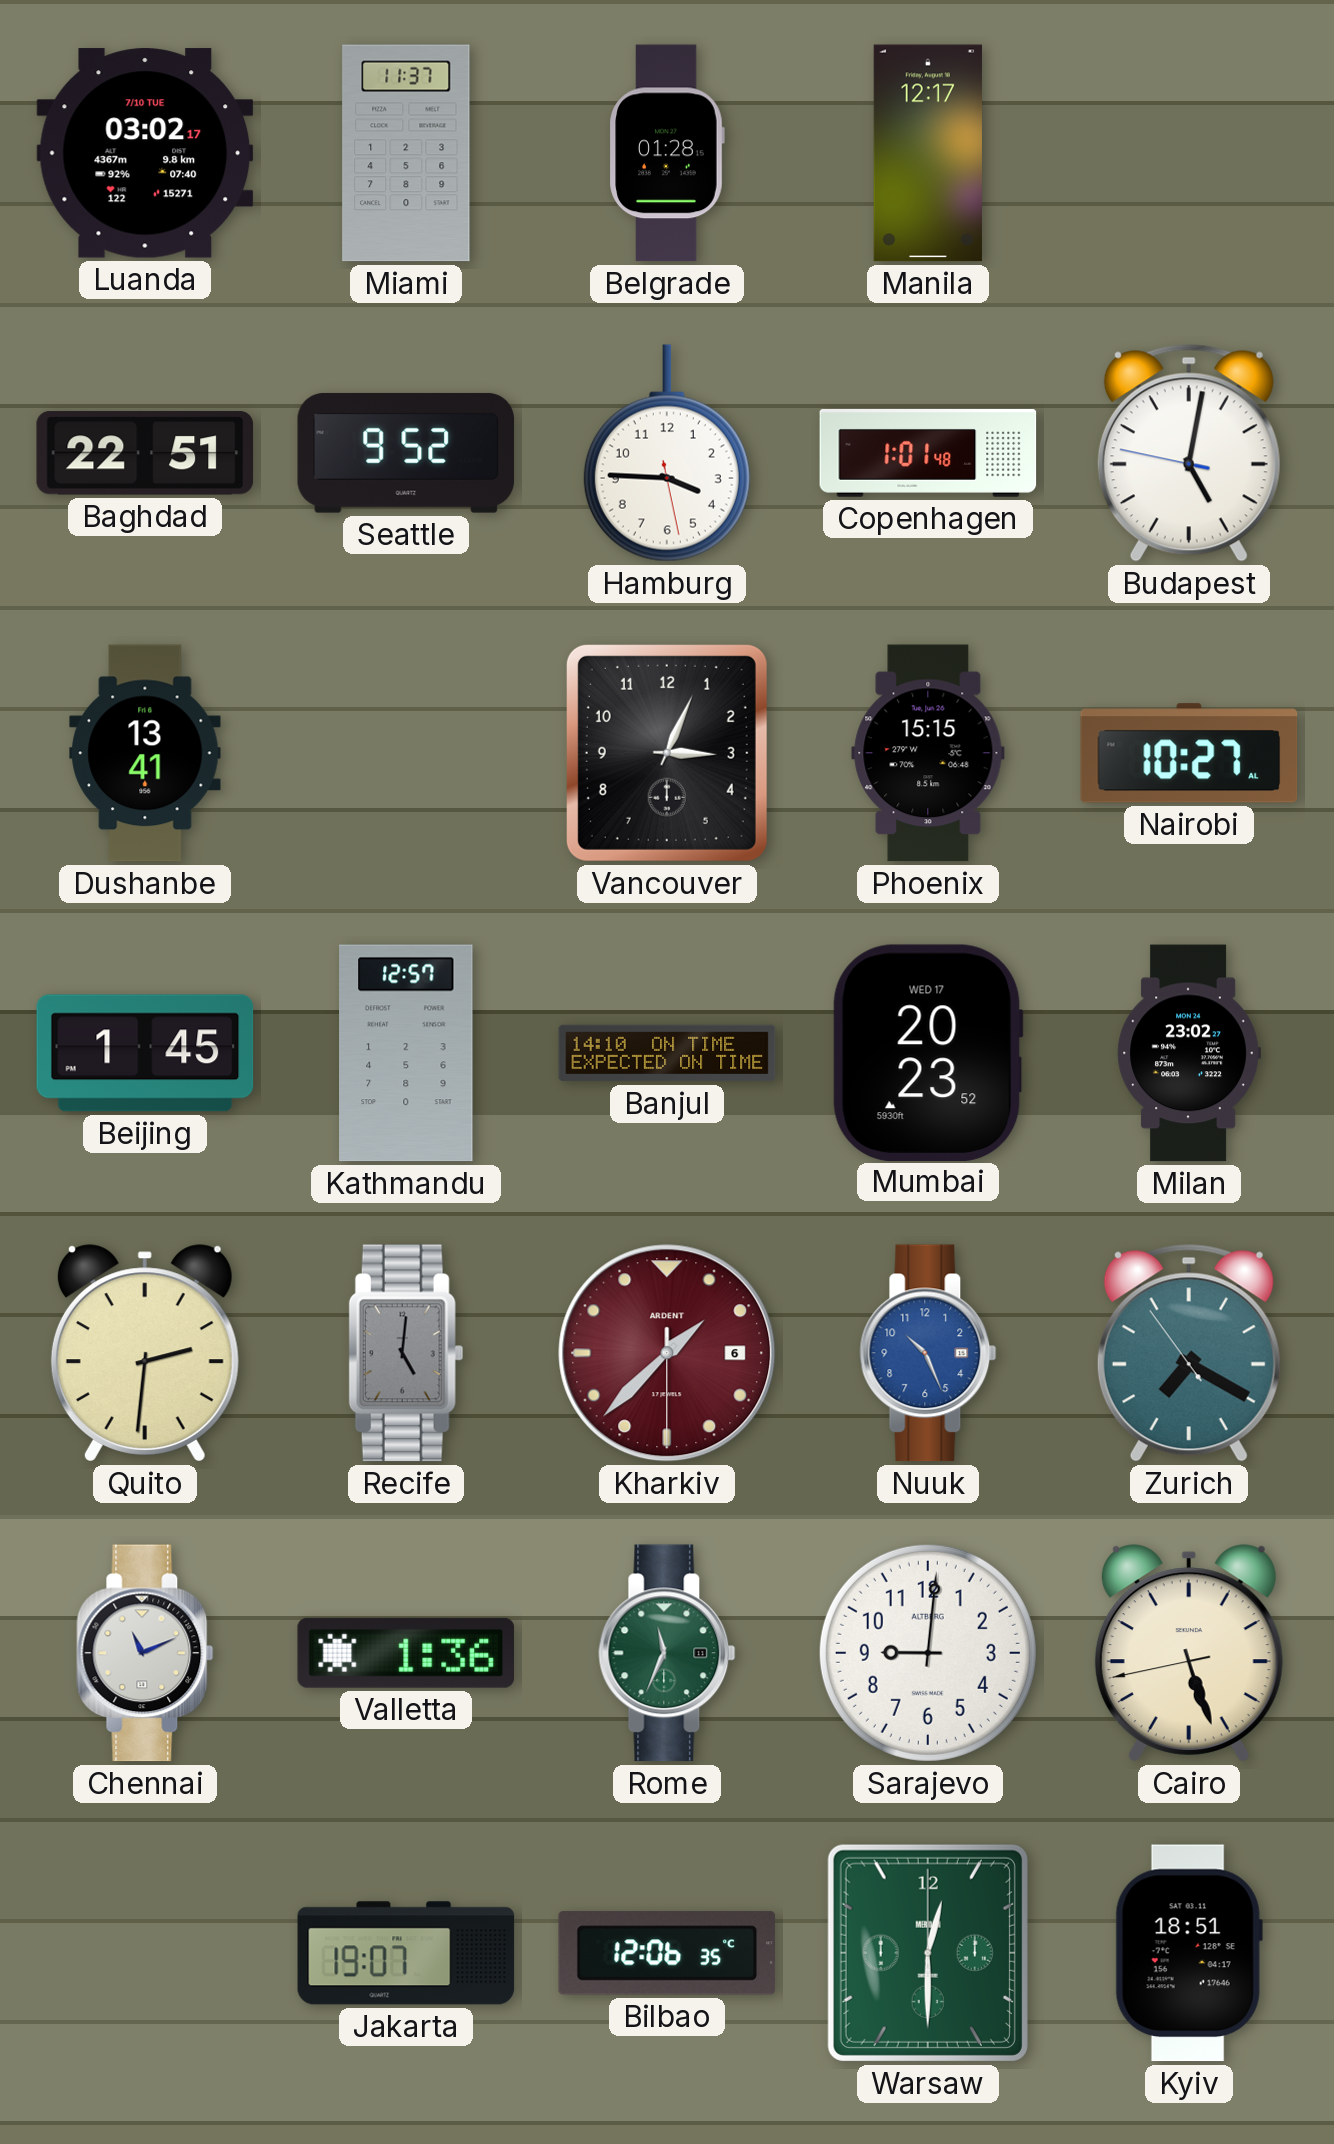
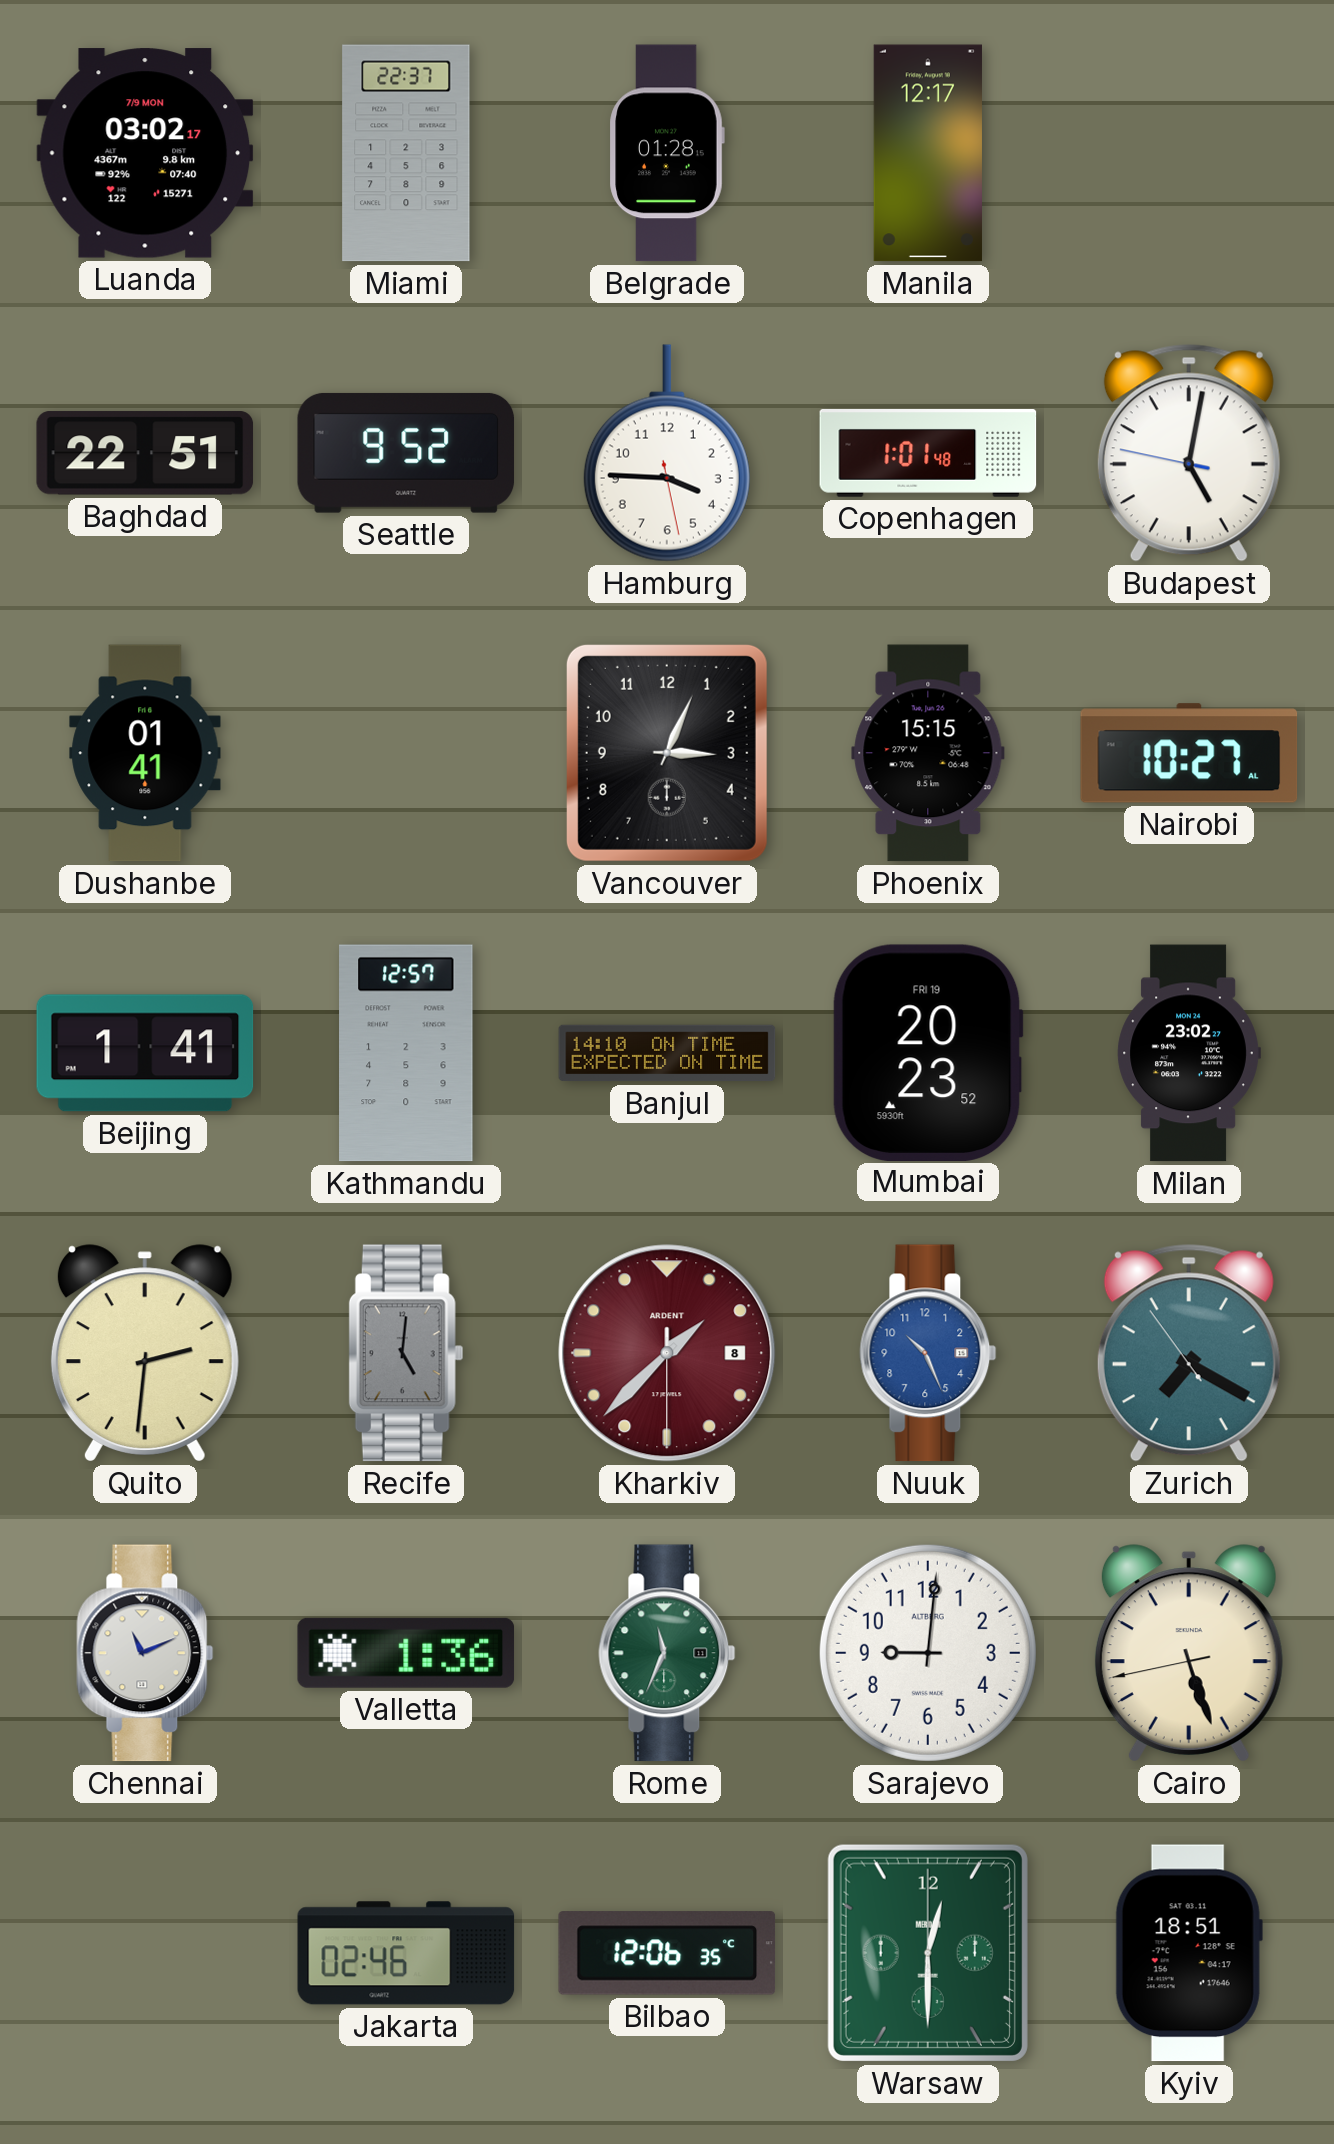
Luanda date: 7/10 TUE -> 7/9 MON (145, 153)
Miami: 11:37 -> 22:37 (406, 153)
Dushanbe: 13:41 -> 01:41 (145, 753)
Beijing: 1:45 -> 1:41 (145, 1053)
Mumbai date: WED 17 -> FRI 19 (928, 1052)
Kharkiv date: 6 -> 8 (667, 1353)
Jakarta: 19:07 -> 02:46 (406, 1953)
